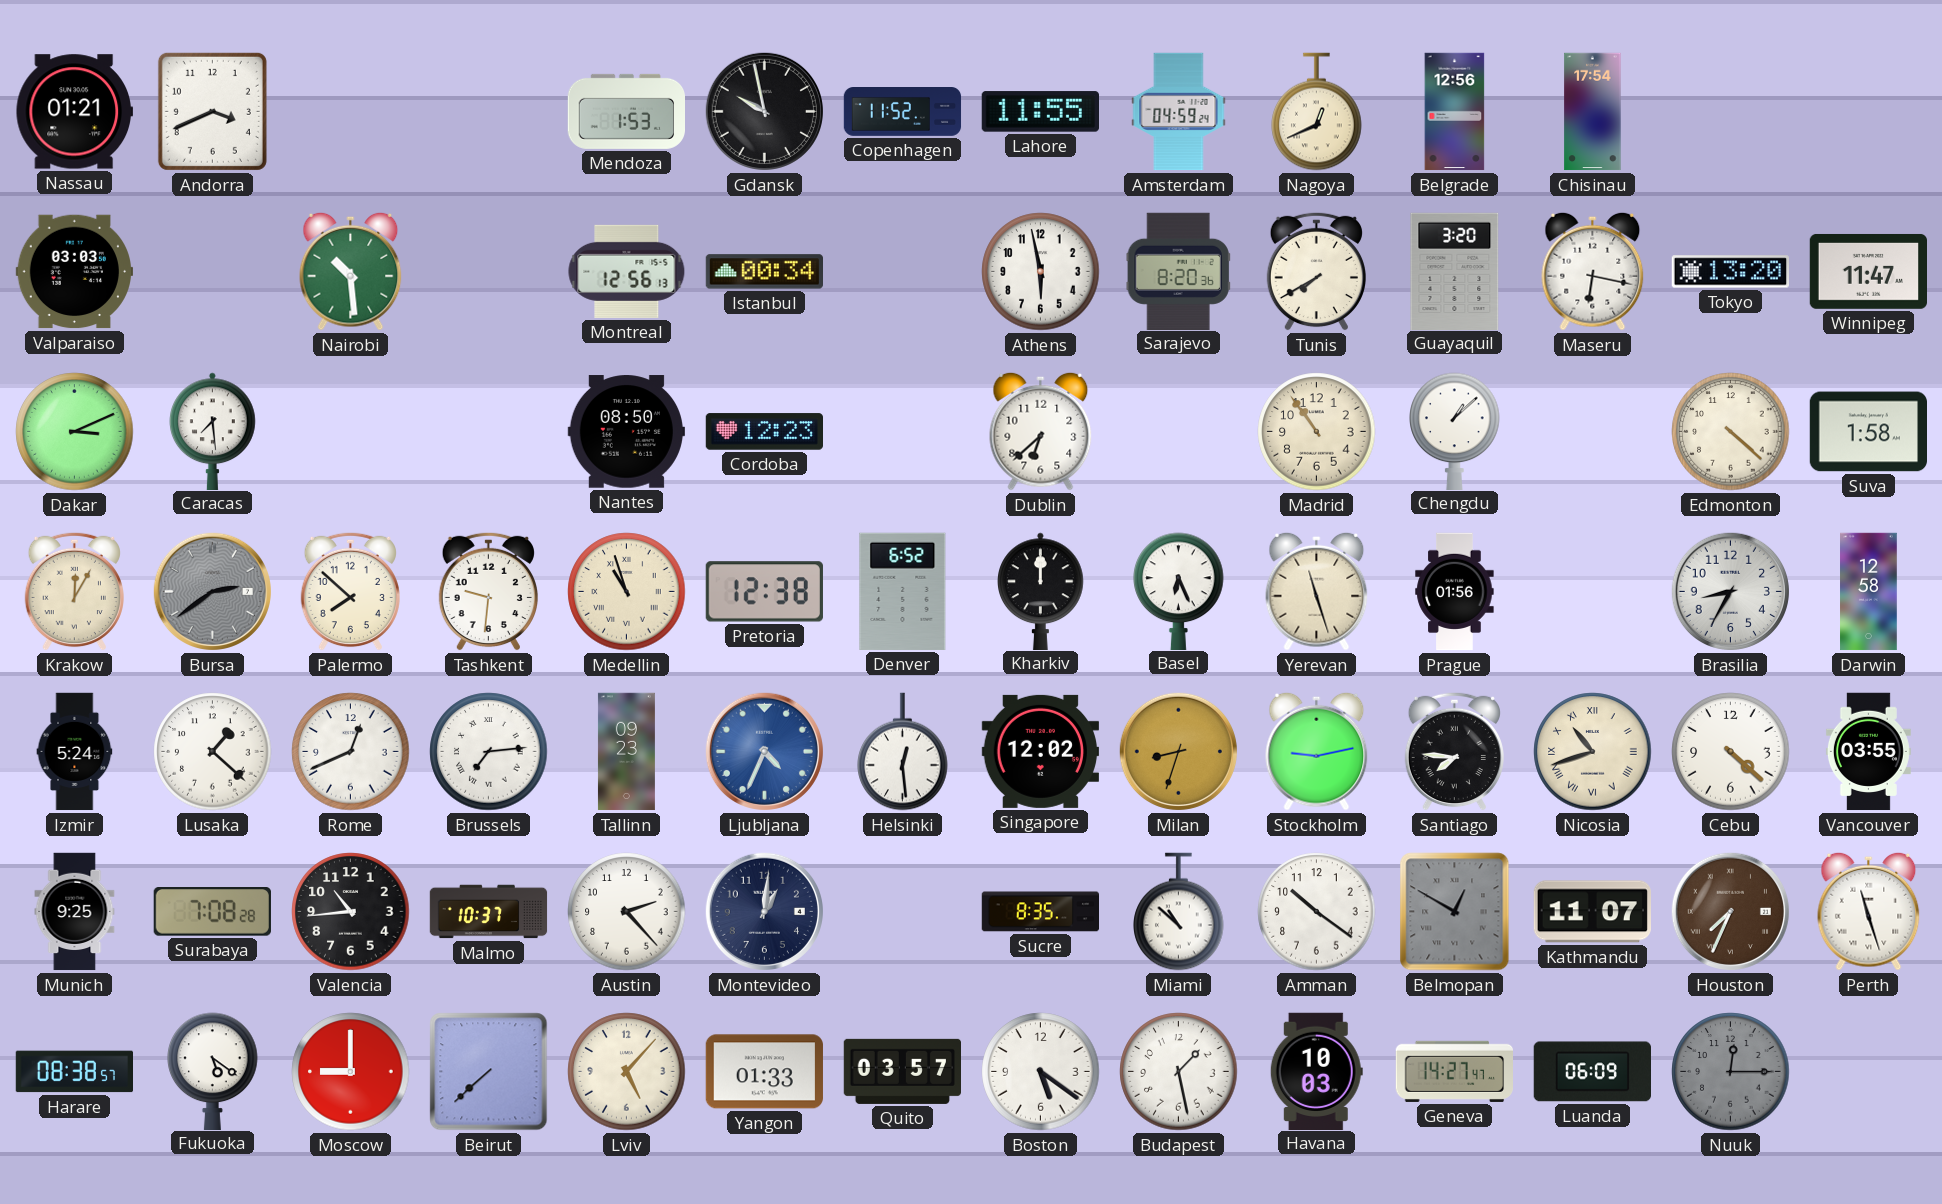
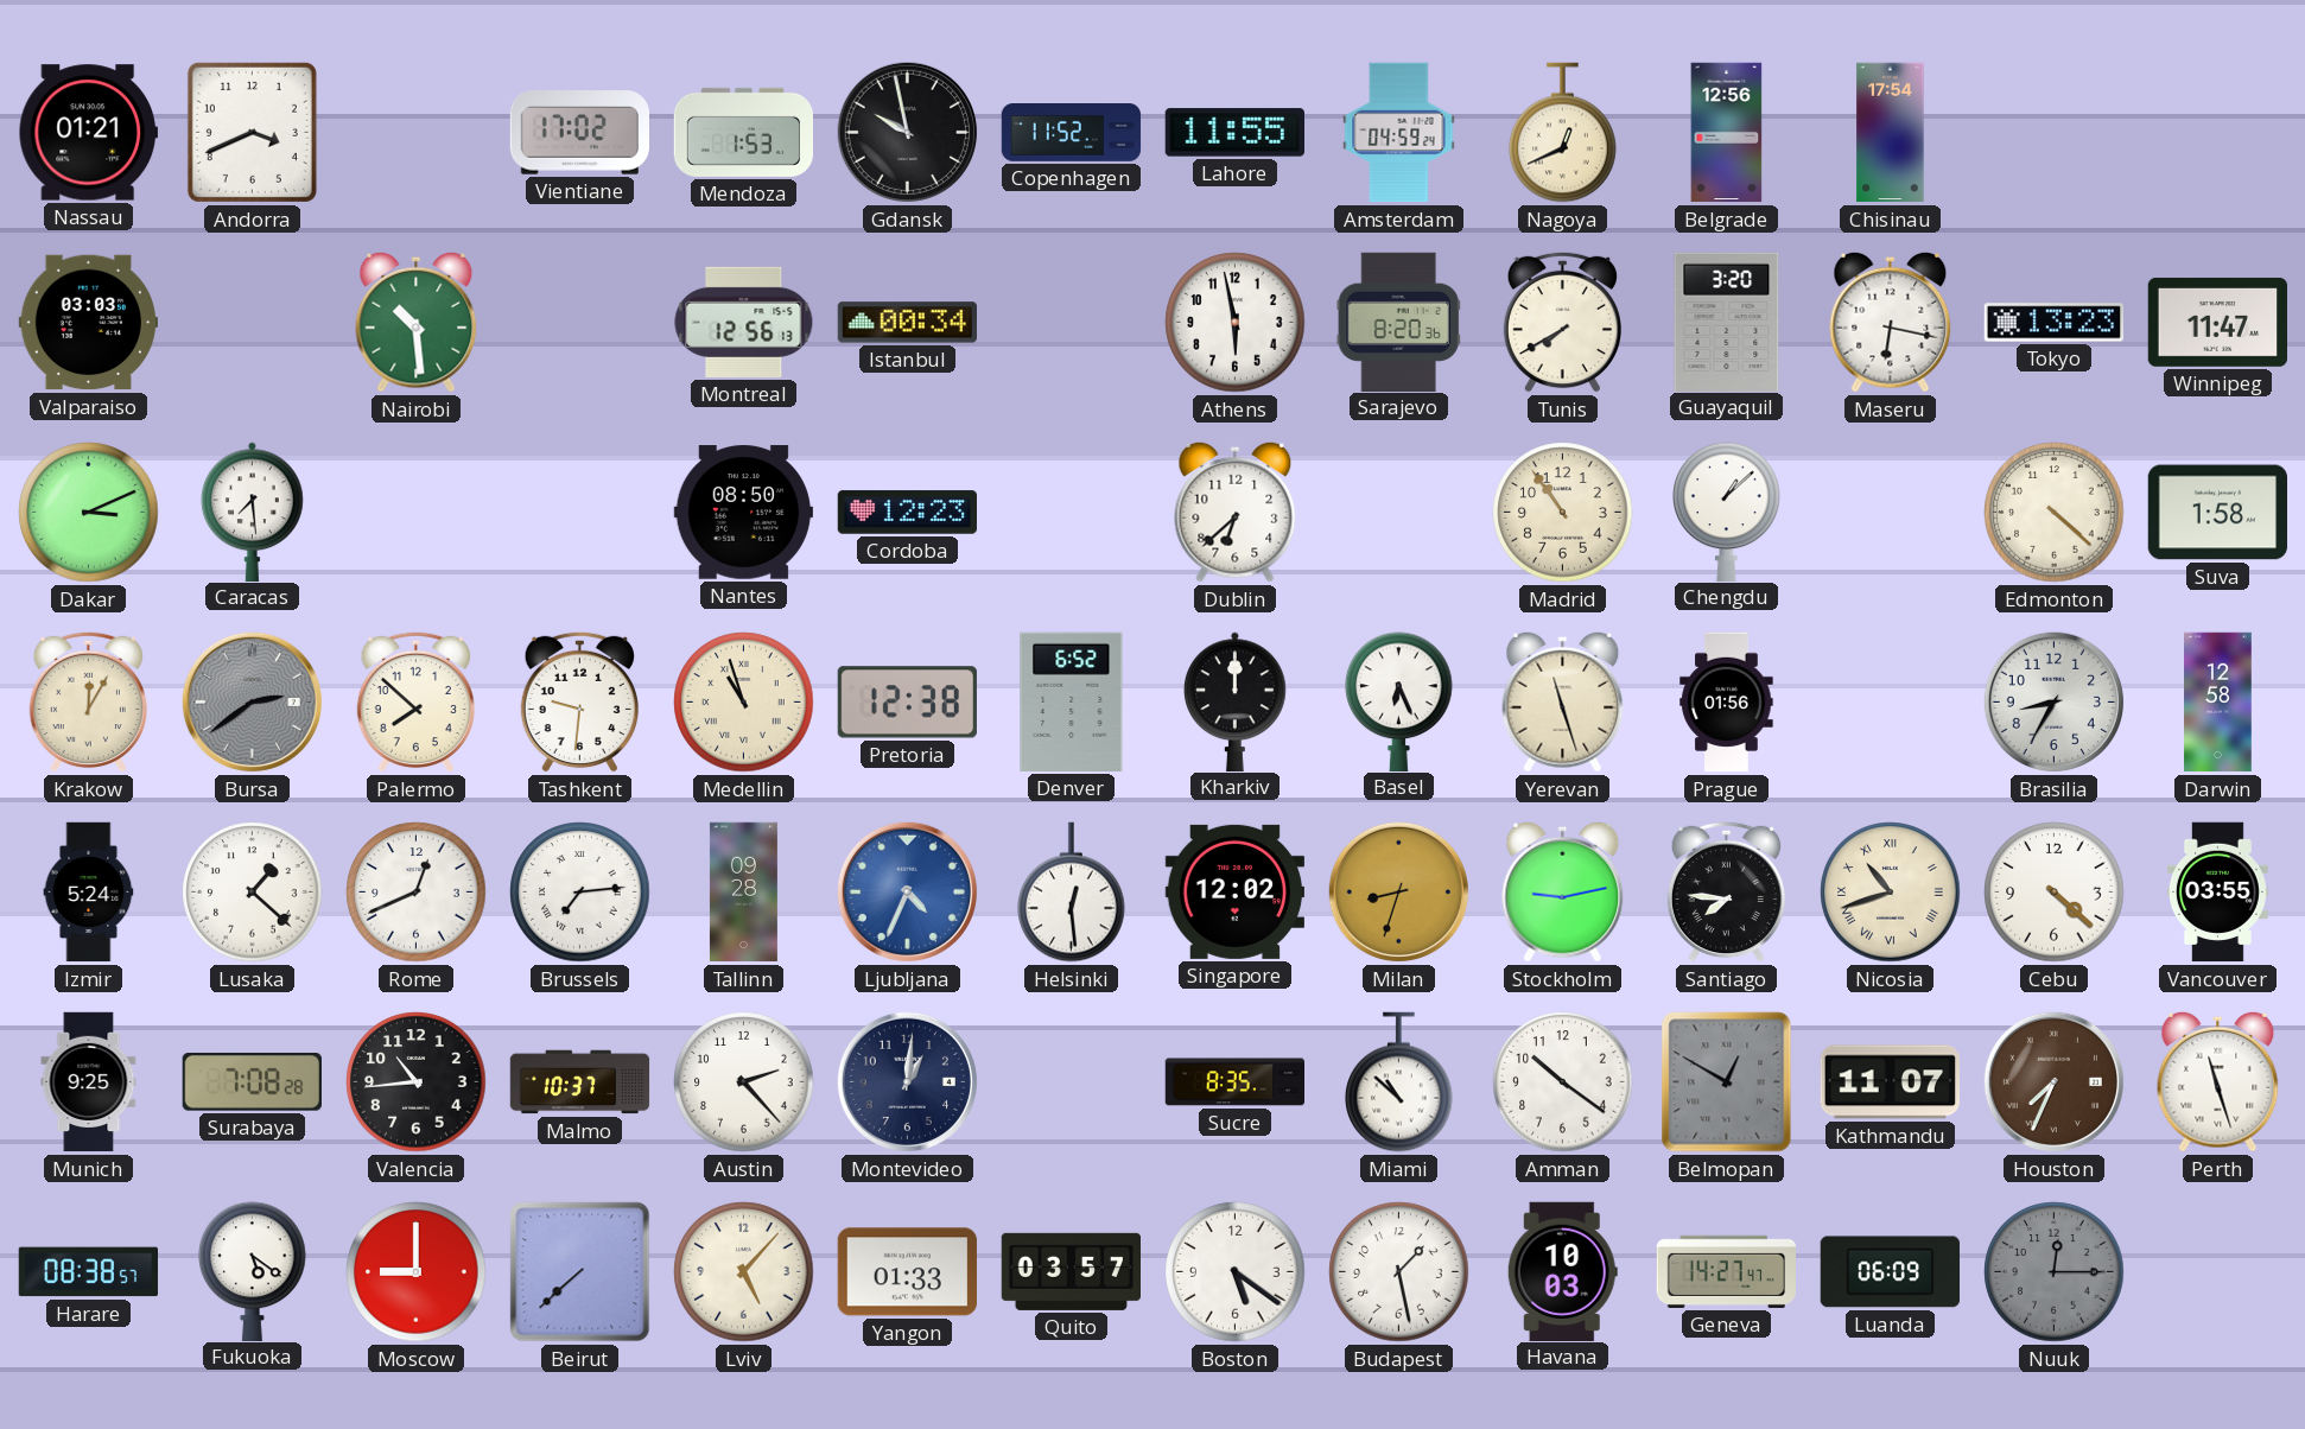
Vientiane: none -> 17:02 (579, 133)
Tokyo: 13:20 -> 13:23 (2053, 323)
Tallinn: 09:23 -> 09:28 (743, 893)
